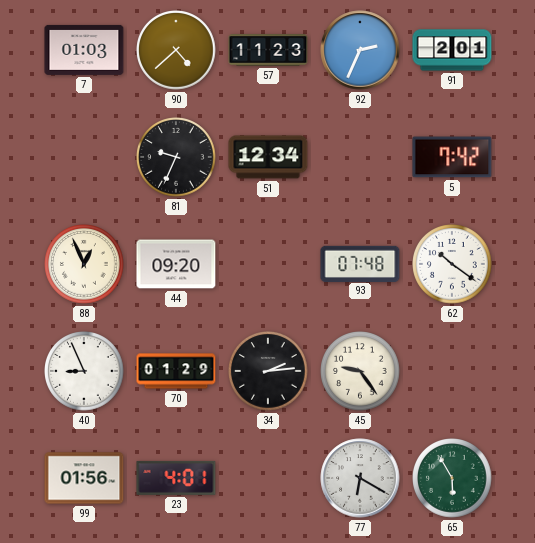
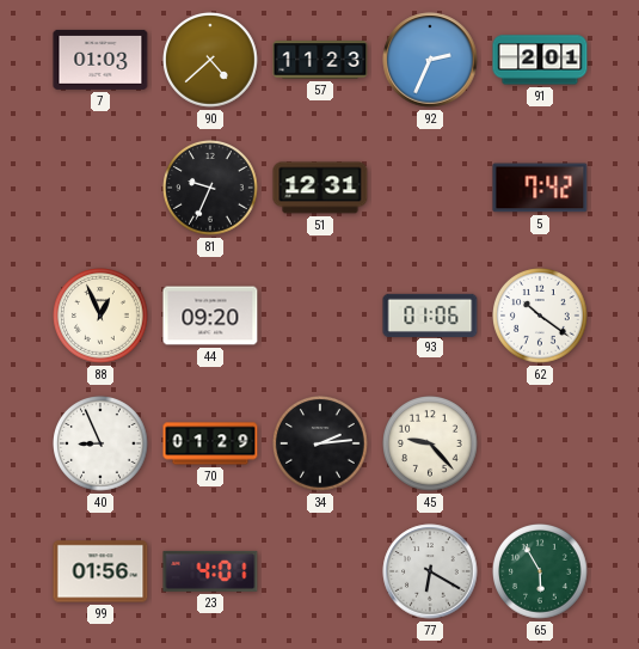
51: 12:34 -> 12:31 (320, 188)
93: 07:48 -> 01:06 (430, 314)
45: 9:24 -> 9:23 (430, 443)
